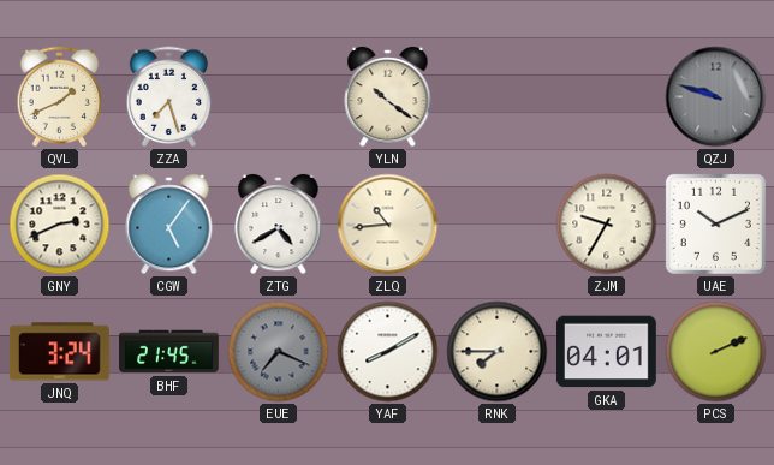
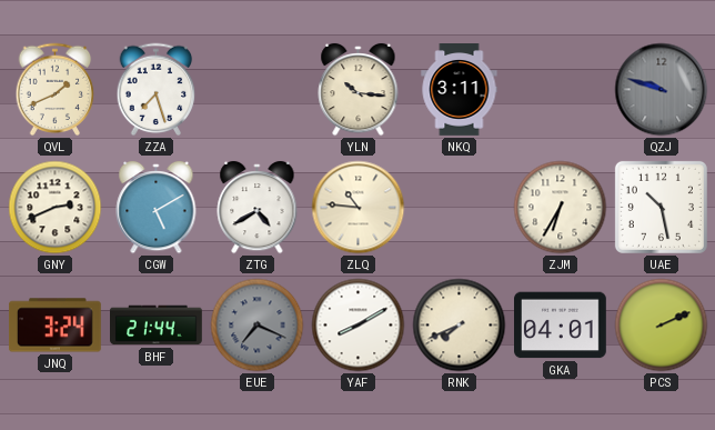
YLN: 10:21 -> 10:16 (359, 90)
NKQ: none -> 3:11 (460, 90)
CGW: 5:06 -> 5:10 (157, 208)
ZLQ: 10:44 -> 10:46 (359, 208)
ZJM: 9:35 -> 6:35 (561, 208)
UAE: 10:11 -> 10:28 (661, 207)
BHF: 21:45 -> 21:44 (157, 326)
RNK: 7:45 -> 7:41 (460, 326)
